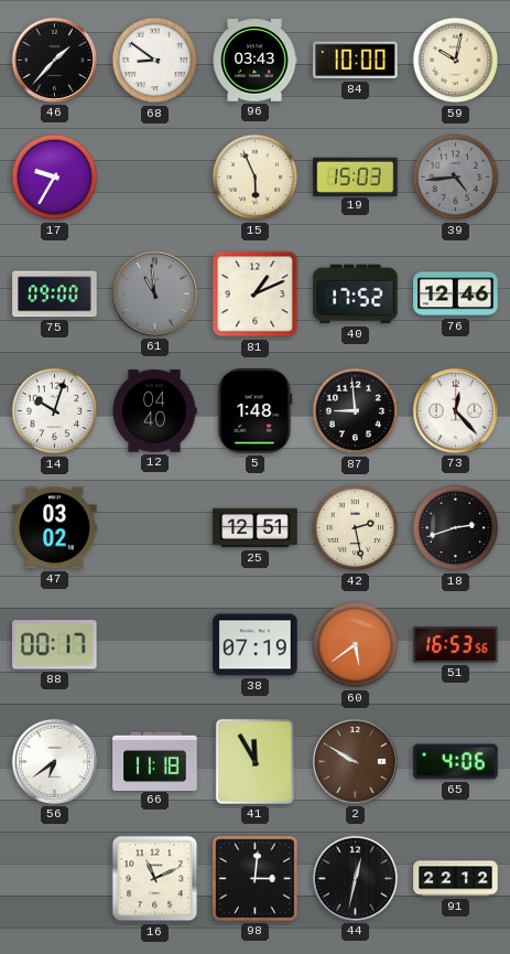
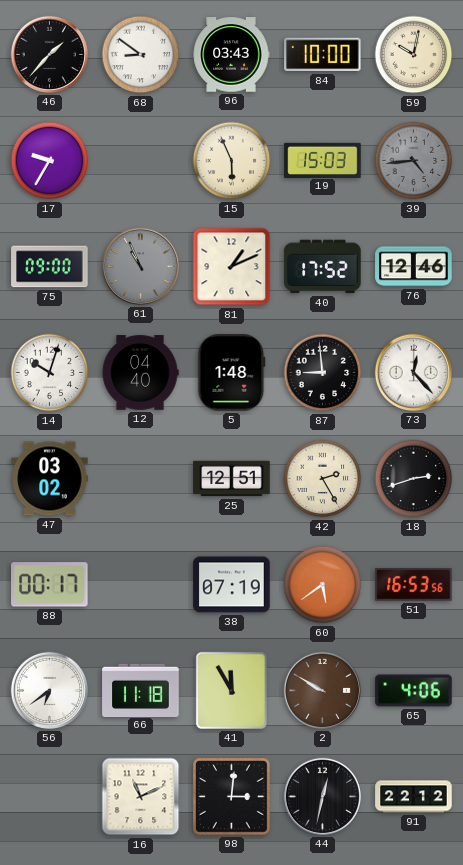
61: 10:59 -> 10:56 (140, 266)
42: 2:28 -> 2:25 (323, 479)
